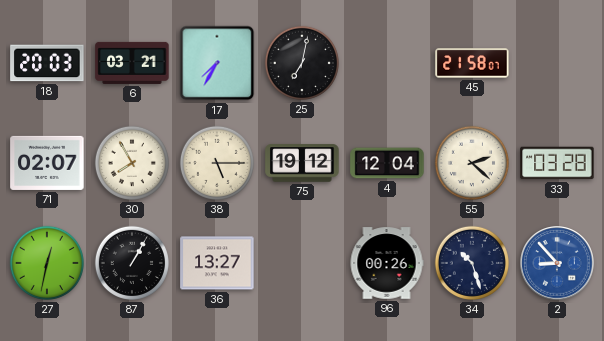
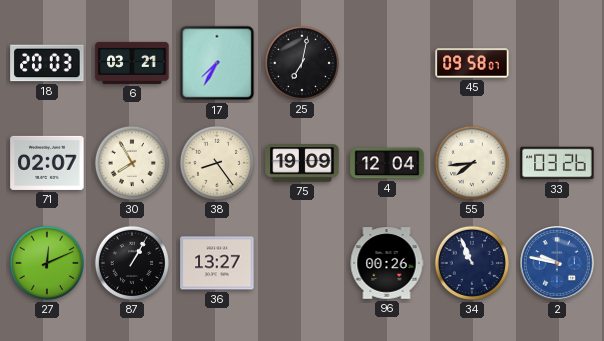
45: 21:58 -> 09:58 (472, 63)
38: 5:15 -> 8:24 (217, 163)
75: 19:12 -> 19:09 (302, 163)
55: 2:22 -> 7:44 (472, 163)
33: 03:28 -> 03:26 (557, 163)
27: 12:32 -> 12:11 (47, 263)
34: 10:27 -> 10:56 (472, 263)
2: 8:53 -> 9:47 (557, 263)
